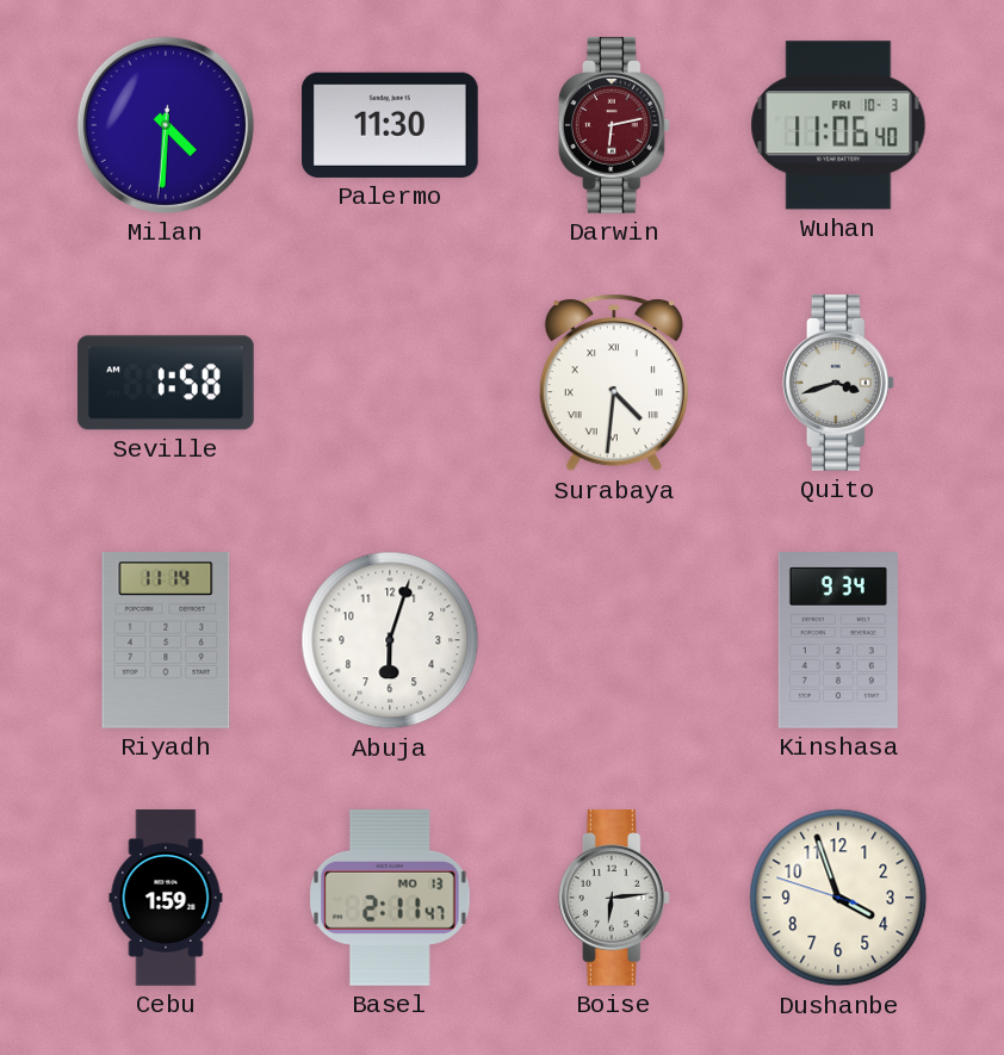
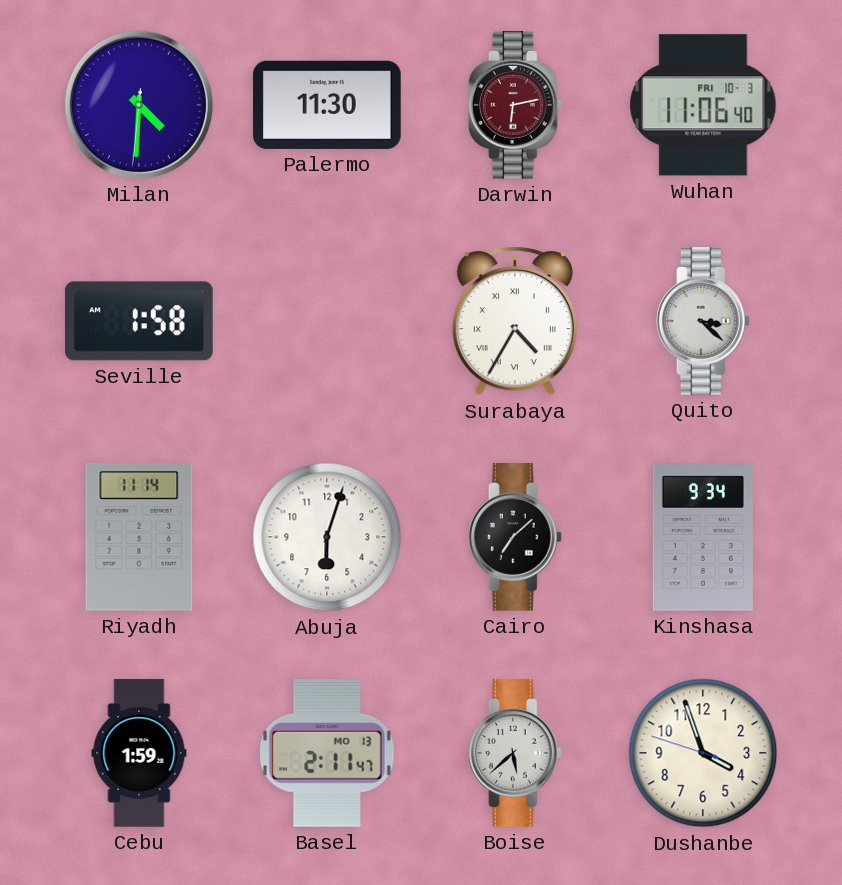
Surabaya: 4:31 -> 4:35 (515, 321)
Quito: 3:42 -> 3:22 (703, 322)
Cairo: none -> 7:08 (515, 538)
Boise: 6:14 -> 5:38 (515, 754)
